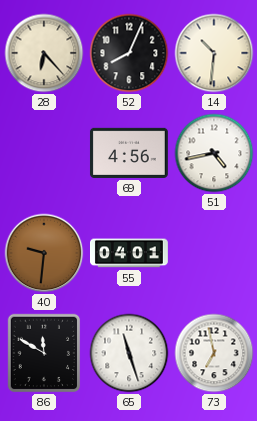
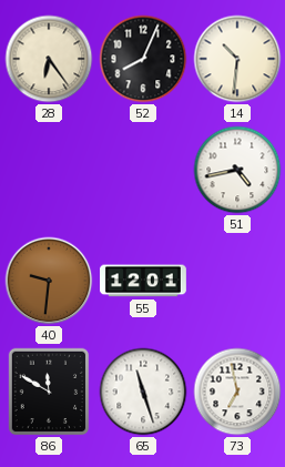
28: 6:23 -> 6:24 (49, 59)
69: 4:56 -> none (129, 153)
55: 04:01 -> 12:01 (144, 281)
